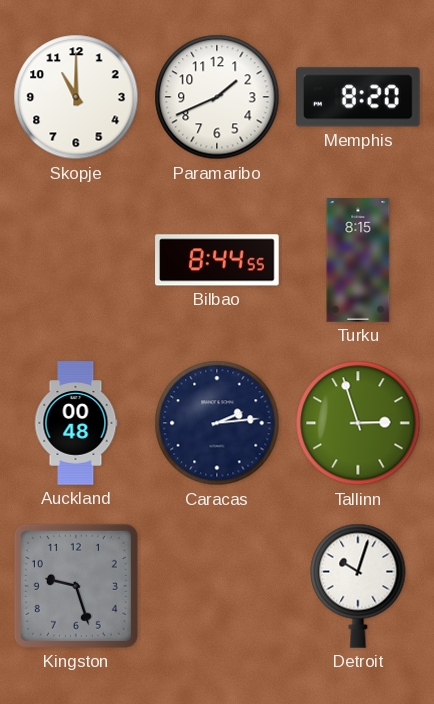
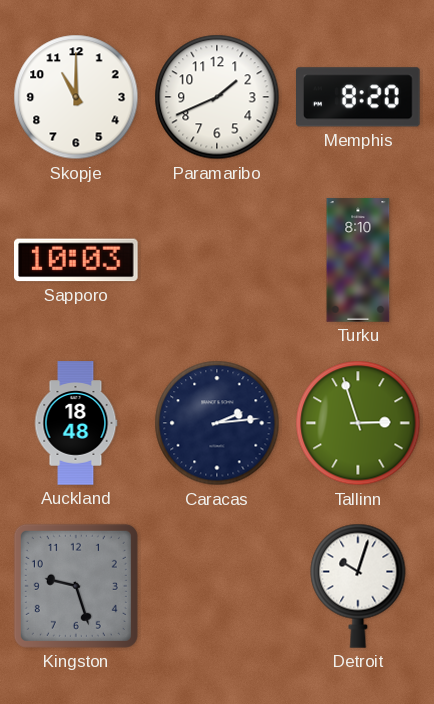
Sapporo: none -> 10:03 (77, 260)
Bilbao: 8:44 -> none (217, 260)
Turku: 8:15 -> 8:10 (358, 260)
Auckland: 00:48 -> 18:48 (76, 423)
